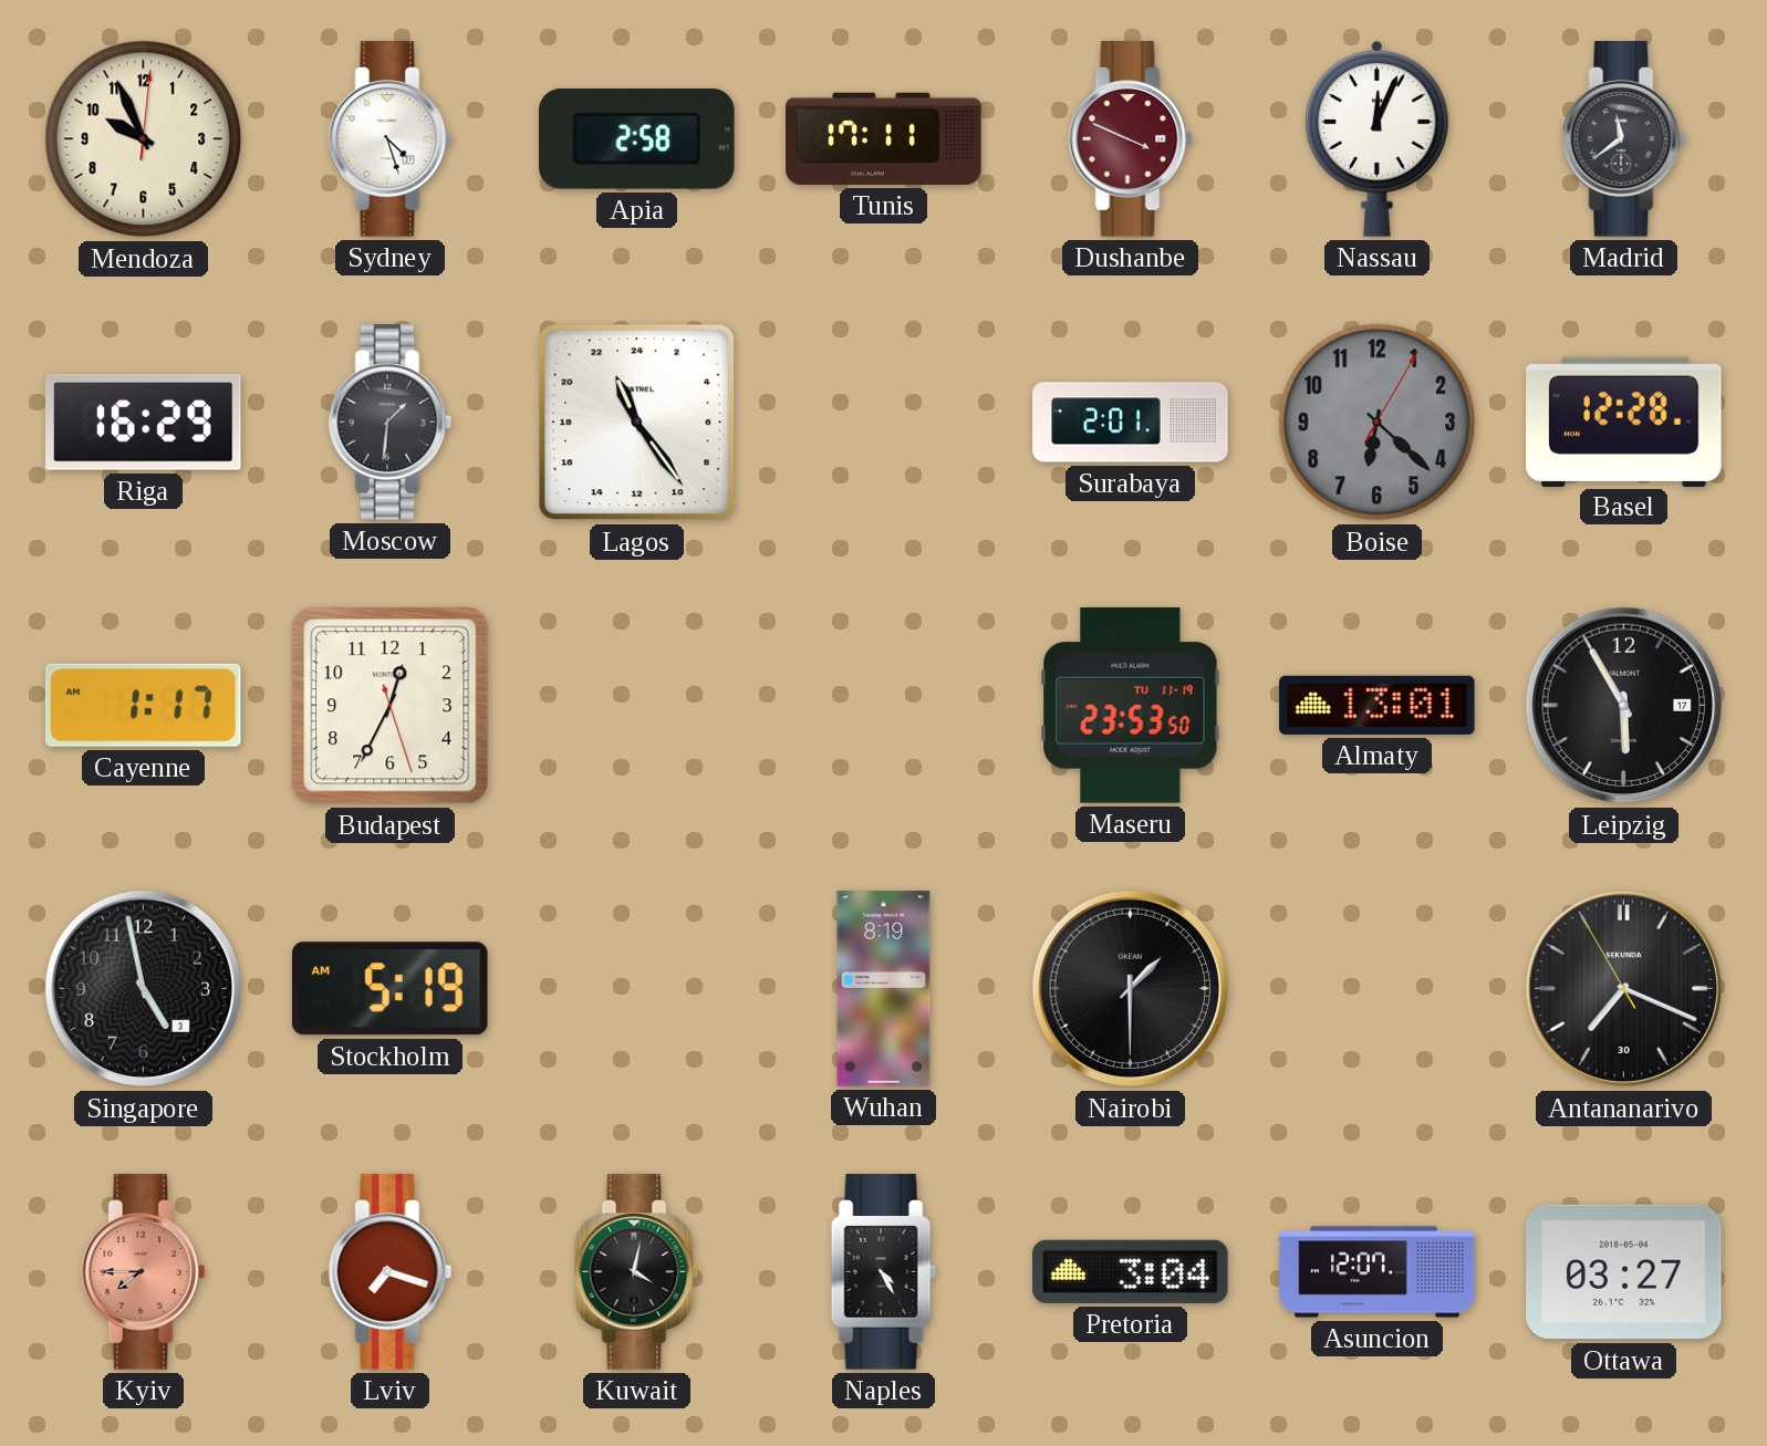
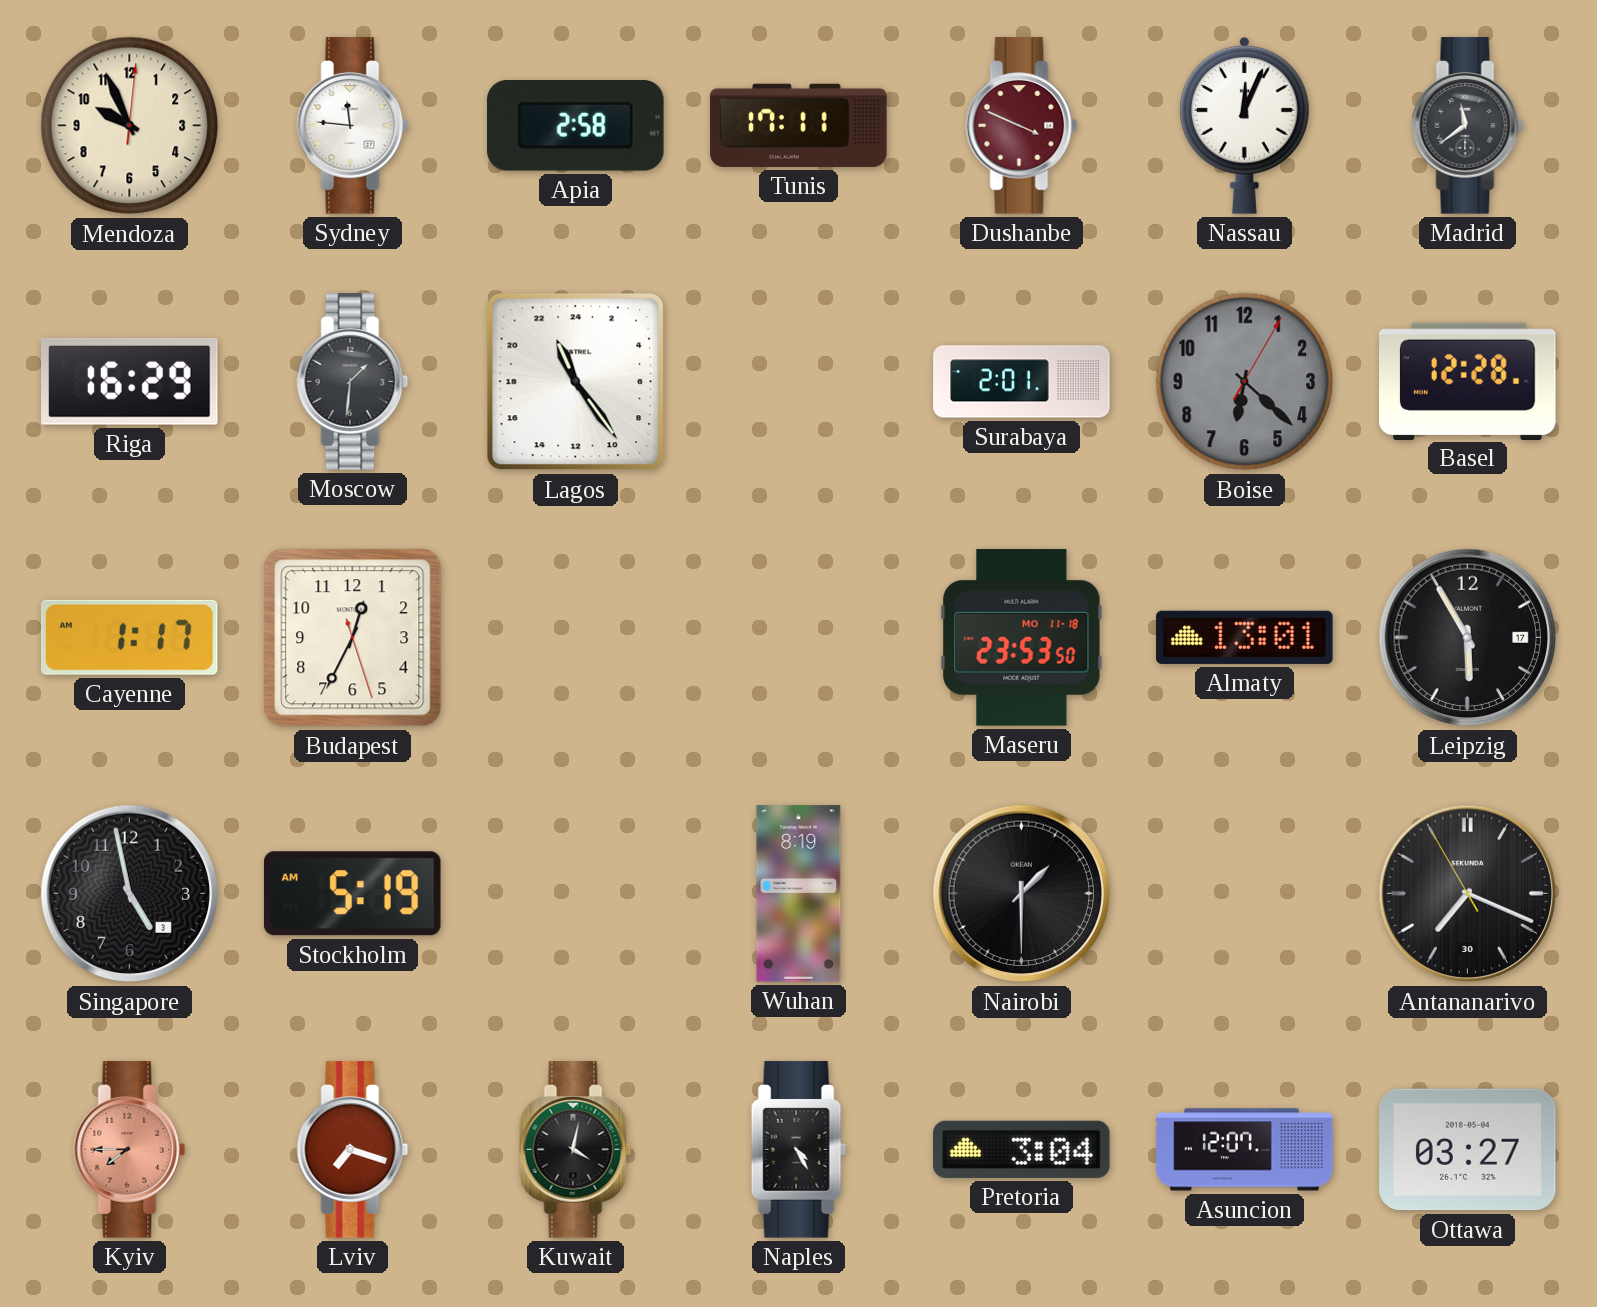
Sydney: 4:27 -> 11:46 (353, 126)
Maseru date: TU 11-19 -> MO 11-18 (1022, 638)
